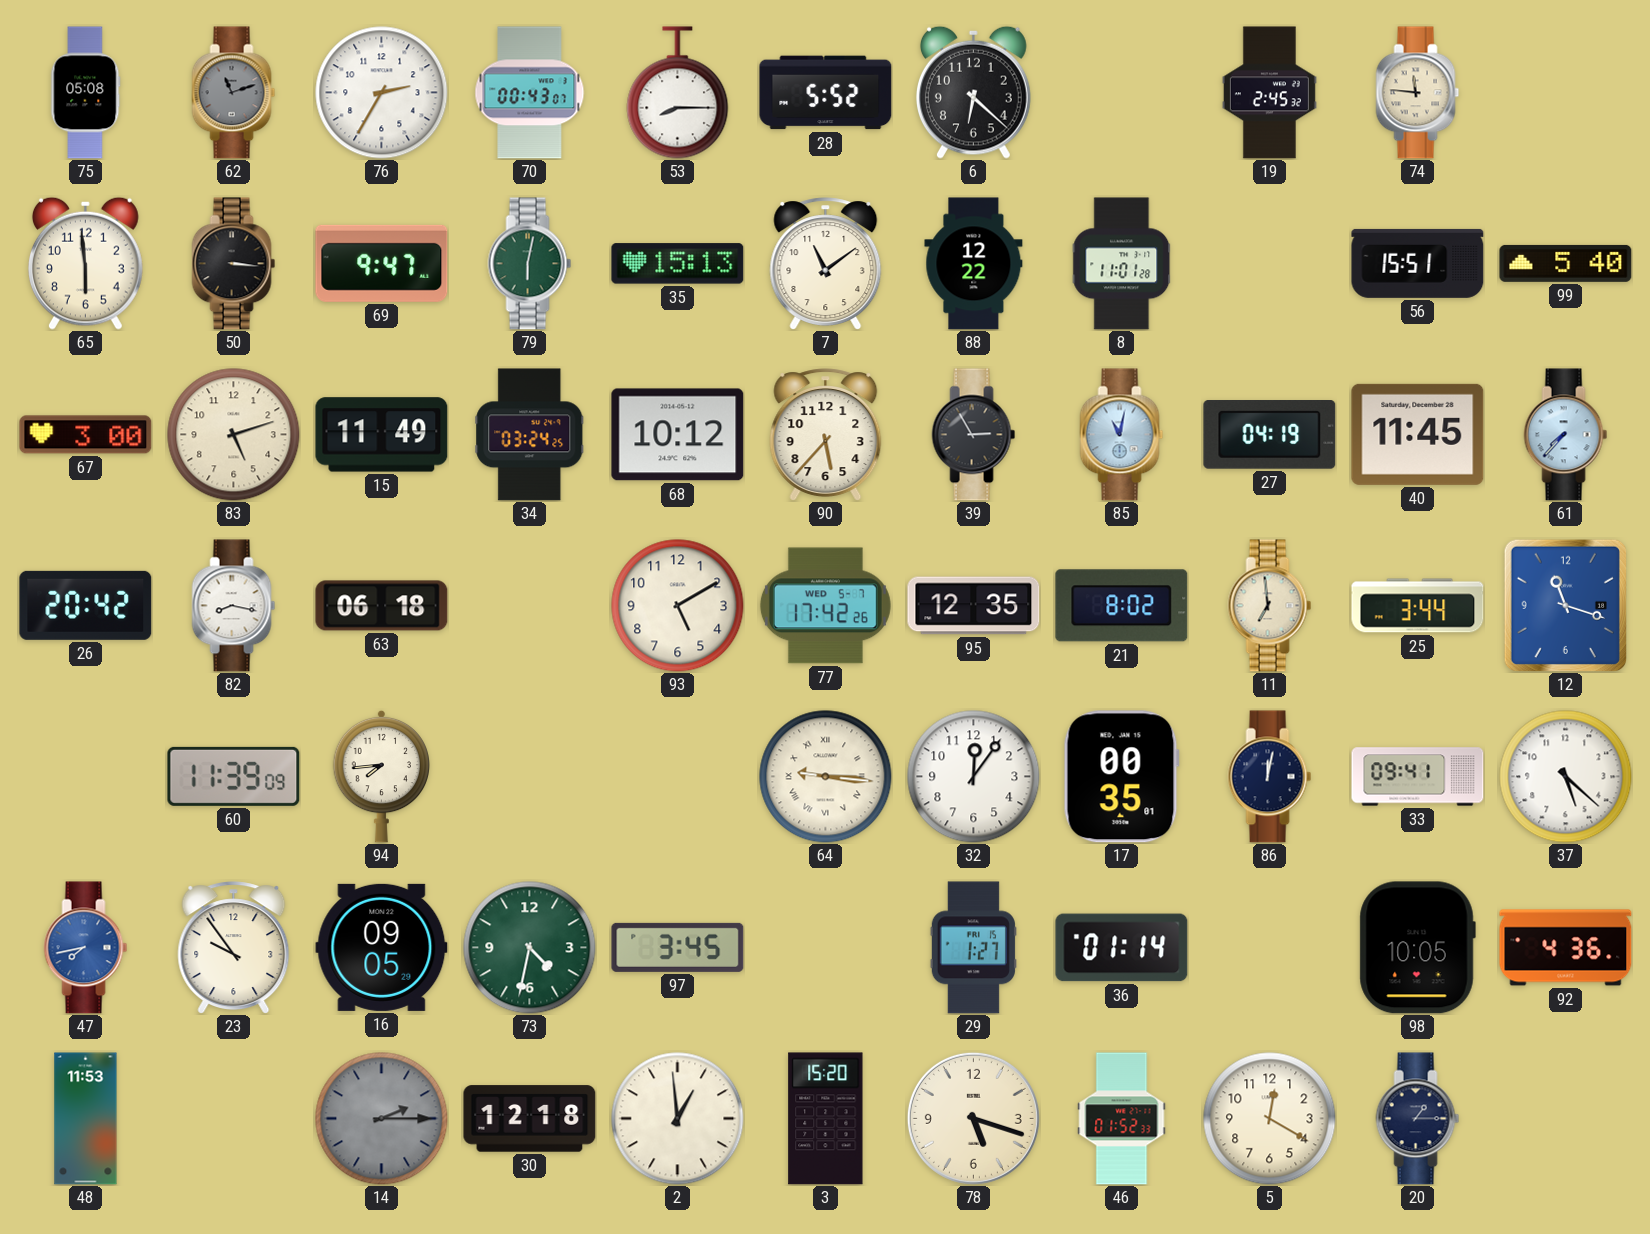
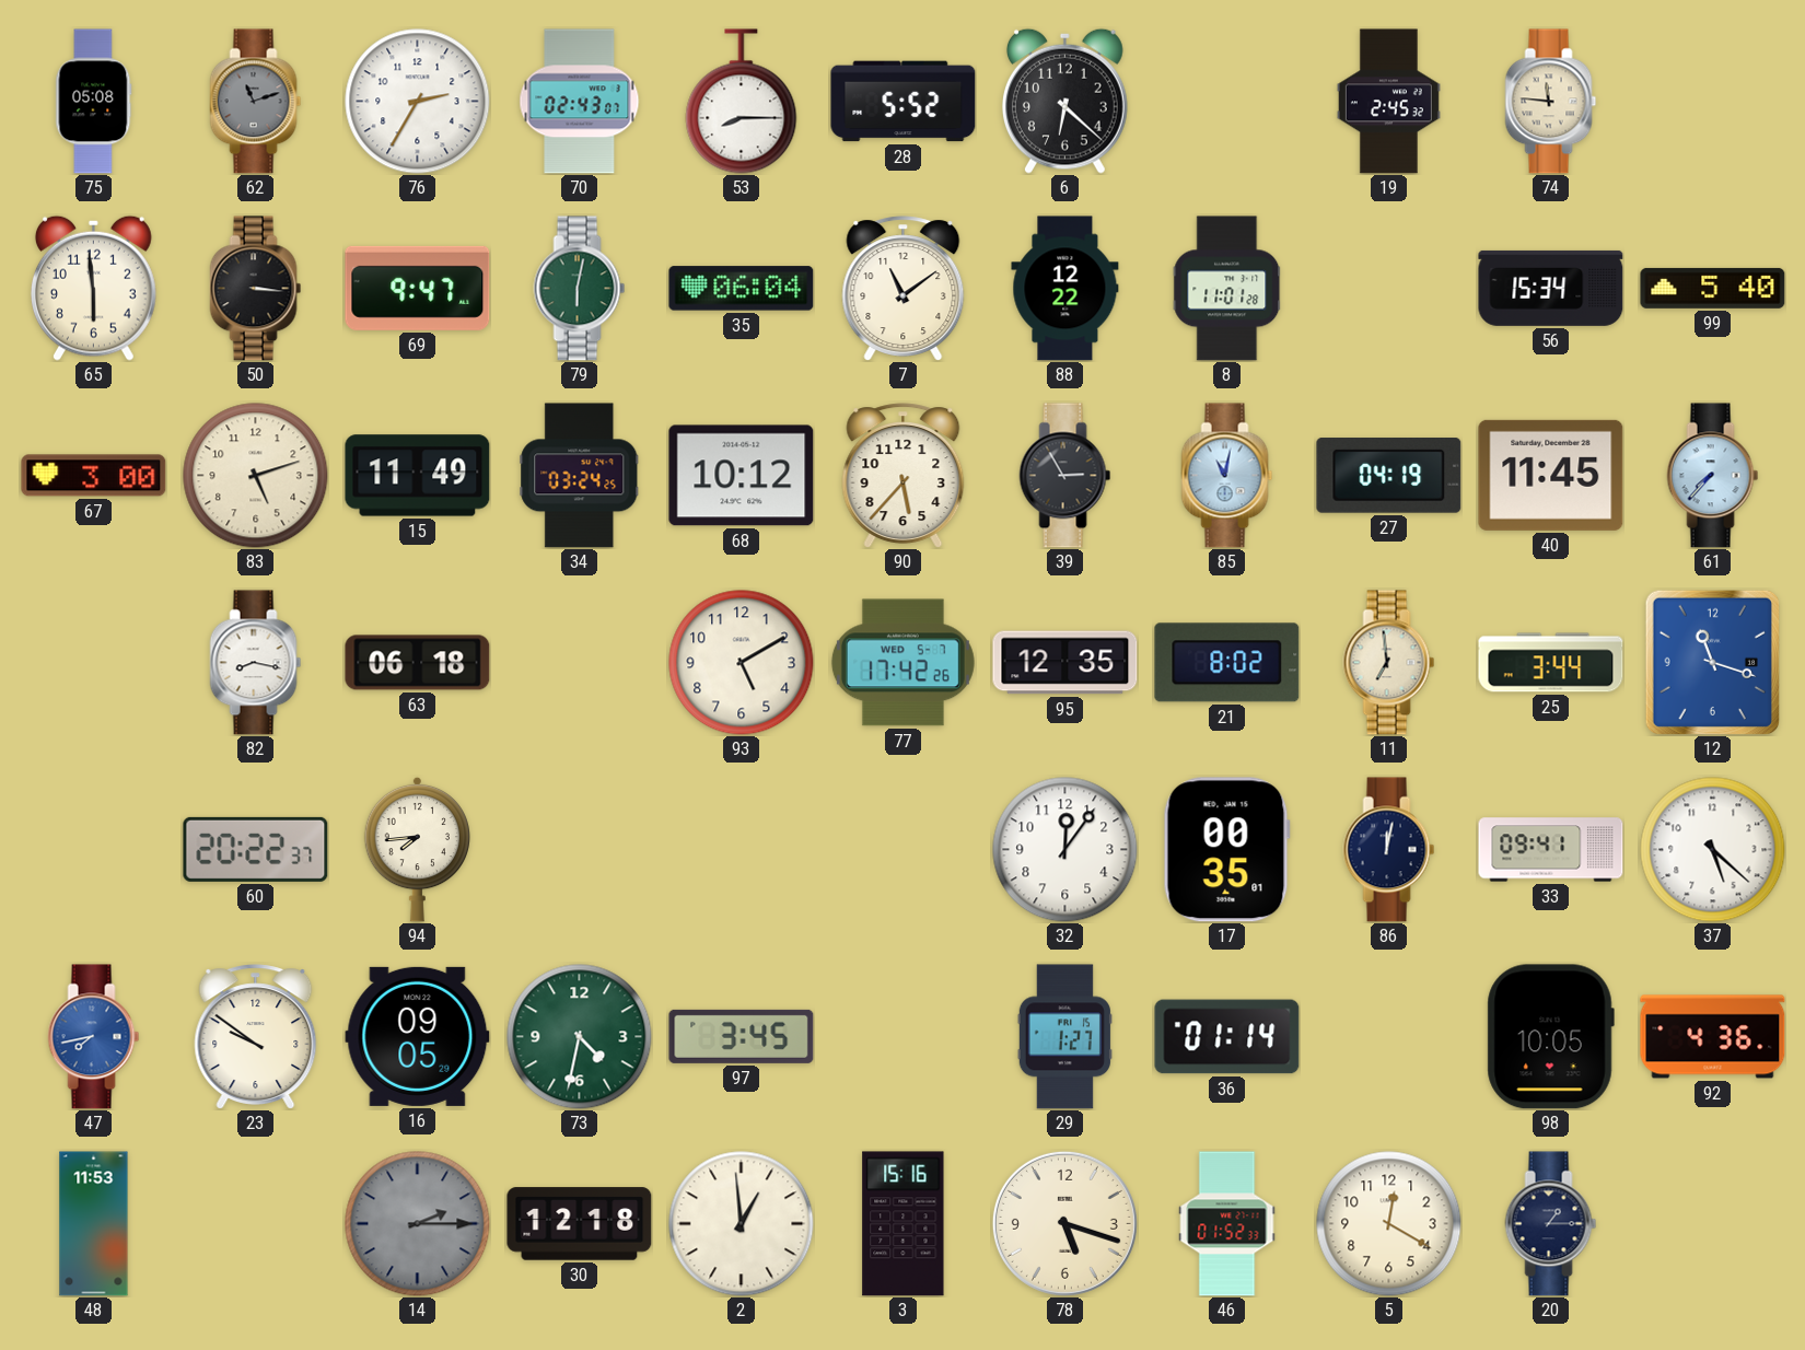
70: 00:43 -> 02:43 (580, 102)
35: 15:13 -> 06:04 (742, 289)
56: 15:51 -> 15:34 (1551, 288)
26: 20:42 -> none (86, 605)
60: 11:39 -> 20:22 (256, 849)
64: 9:16 -> none (826, 777)
23: 9:54 -> 9:51 (256, 1036)
3: 15:20 -> 15:16 (904, 1224)
